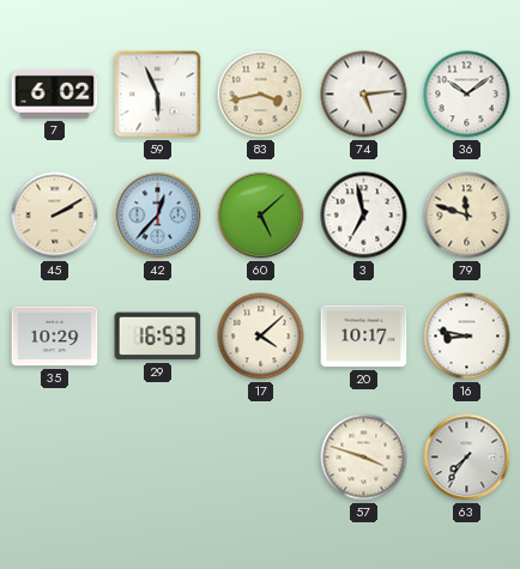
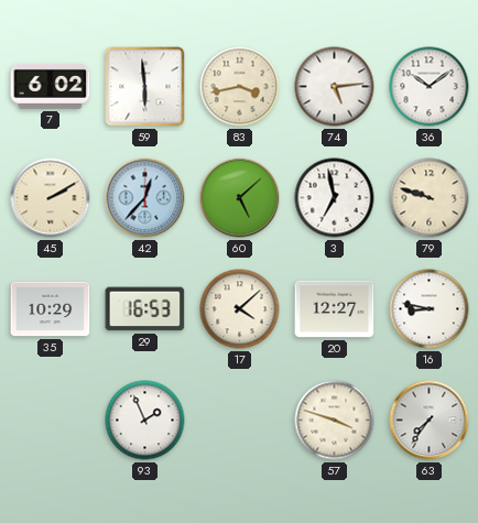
59: 5:56 -> 5:59 (145, 87)
79: 11:48 -> 9:48 (430, 198)
20: 10:17 -> 12:27 (335, 309)
93: none -> 1:56 (145, 421)
